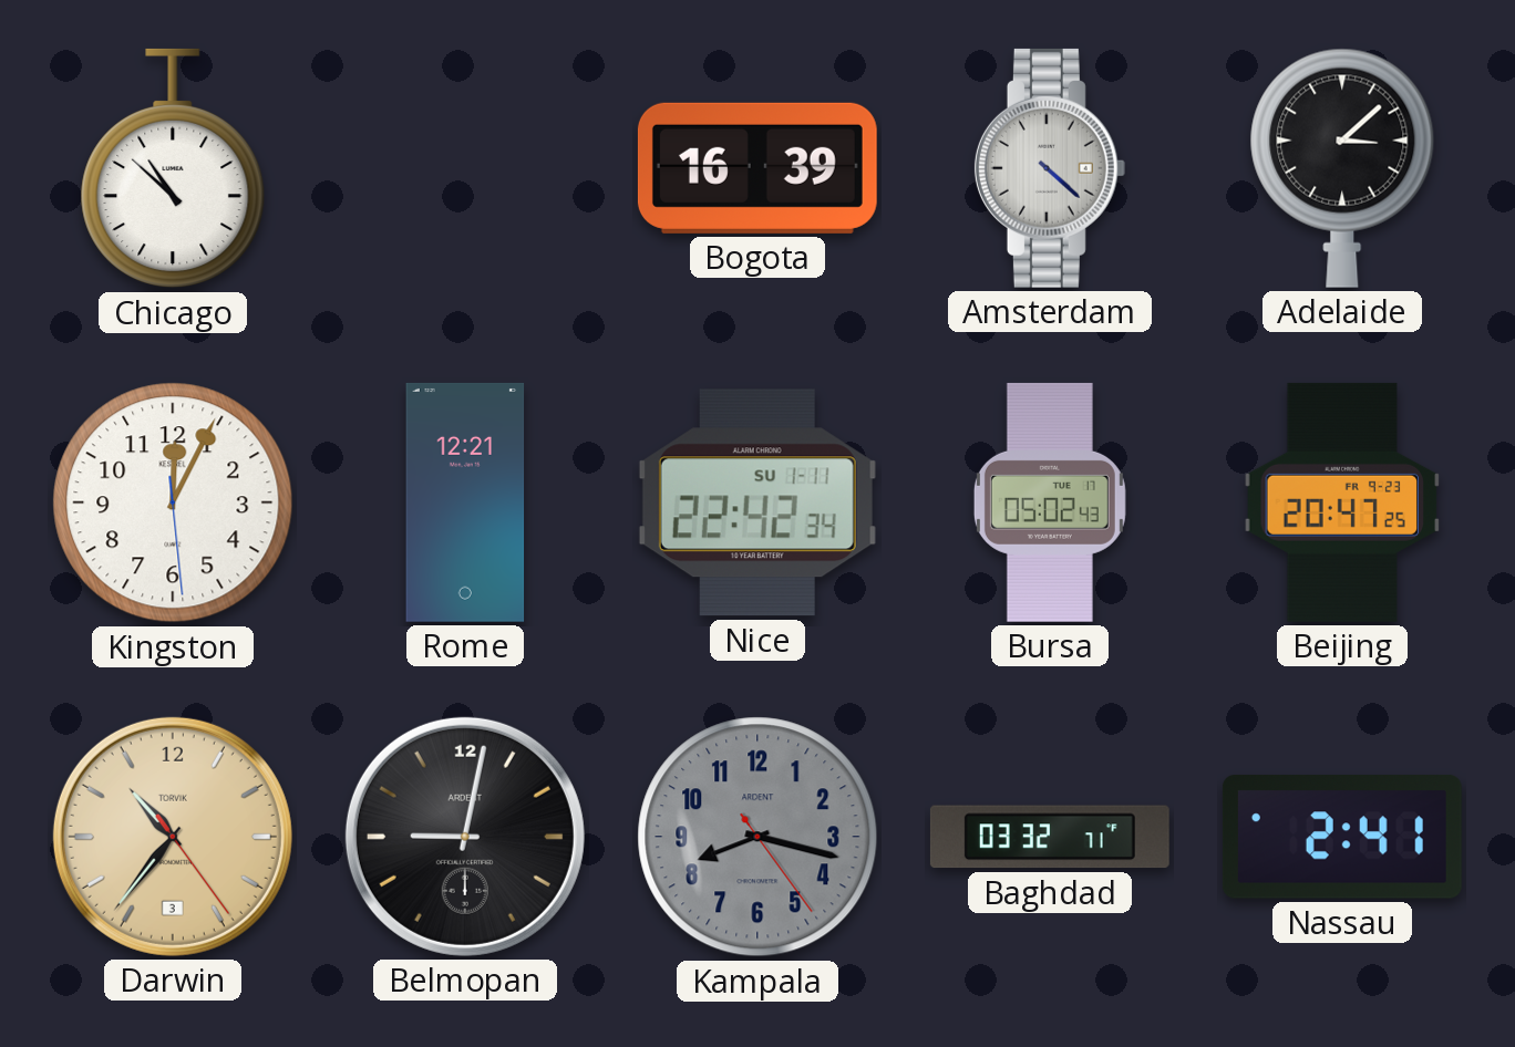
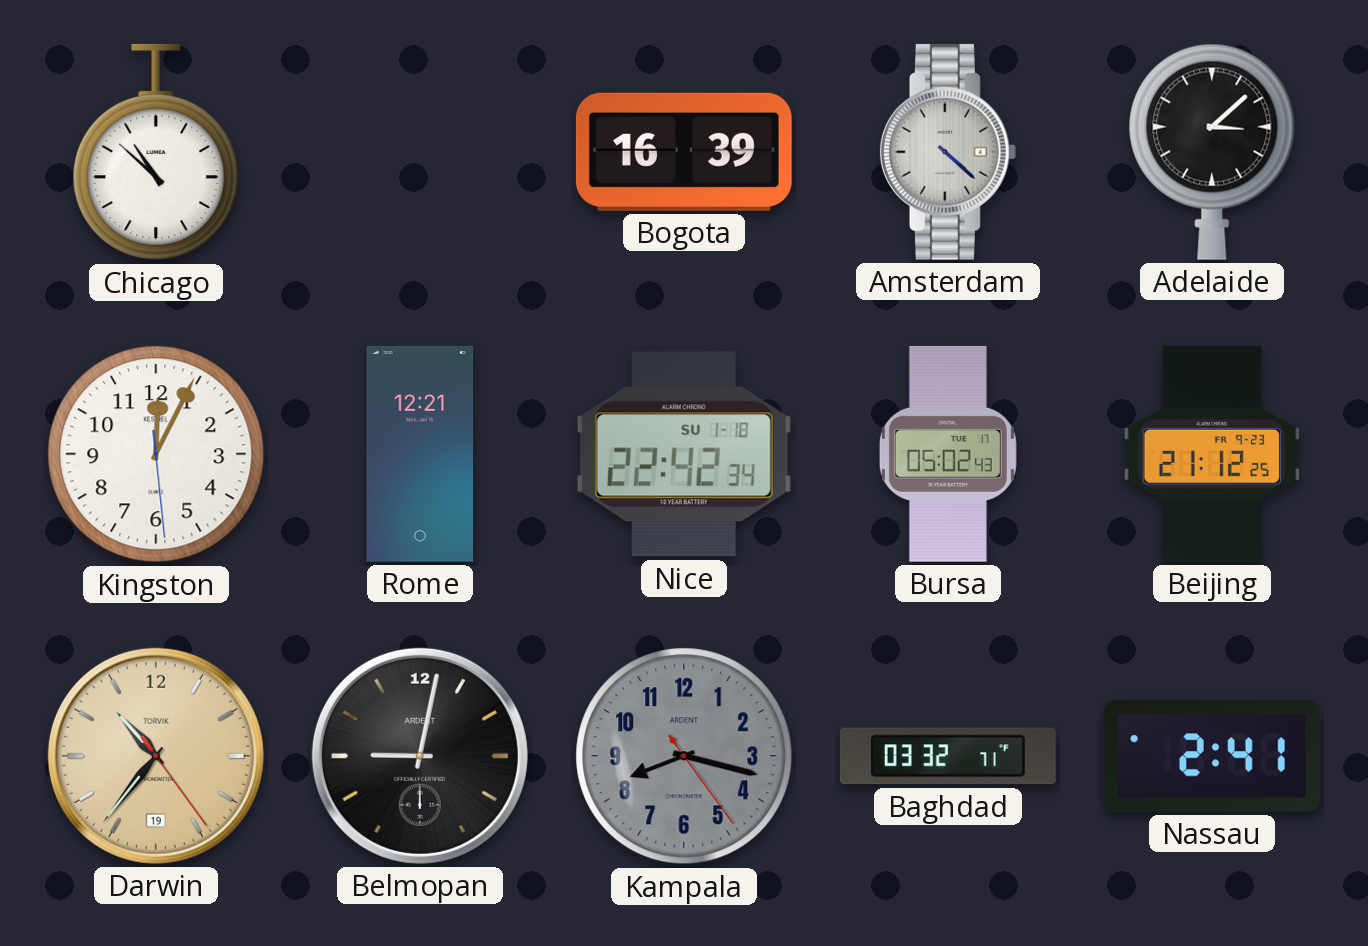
Nice date: SU 1-11 -> SU 1-18 (684, 454)
Beijing: 20:47 -> 21:12 (1212, 454)
Darwin date: 3 -> 19 (156, 756)
